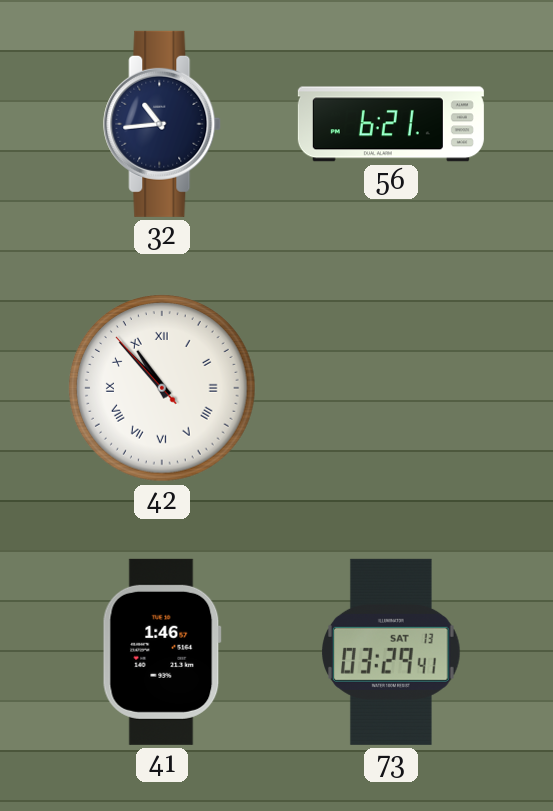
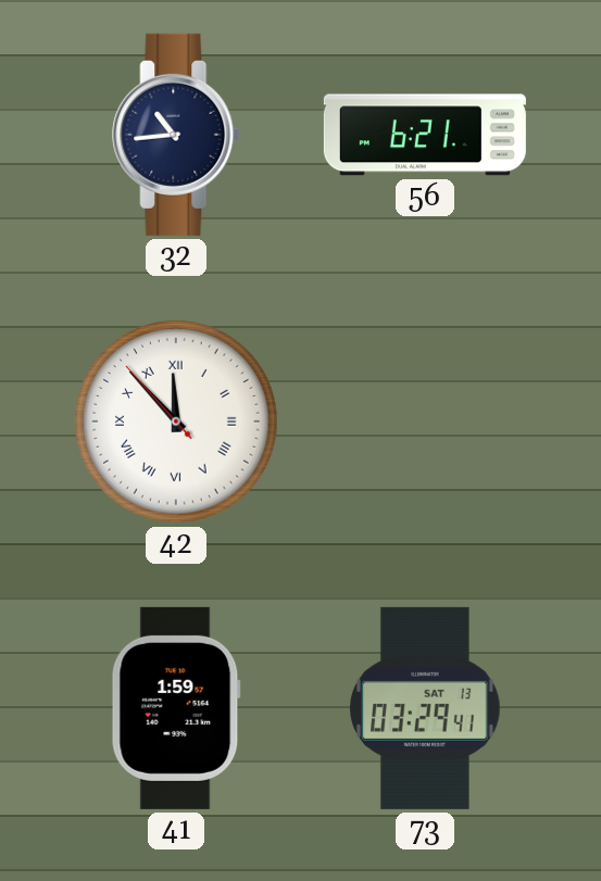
42: 10:52 -> 11:52 (177, 423)
41: 1:46 -> 1:59 (176, 708)
